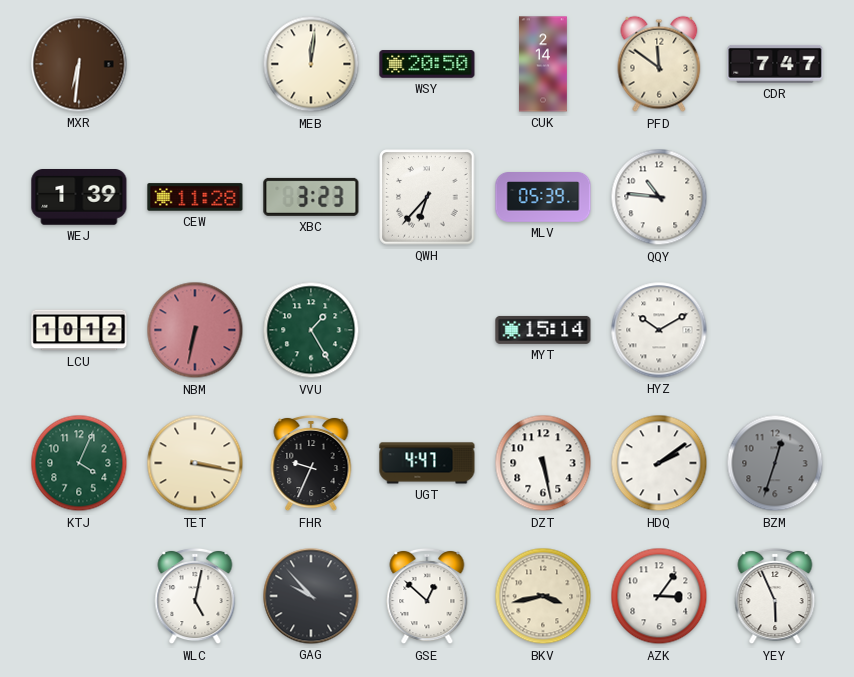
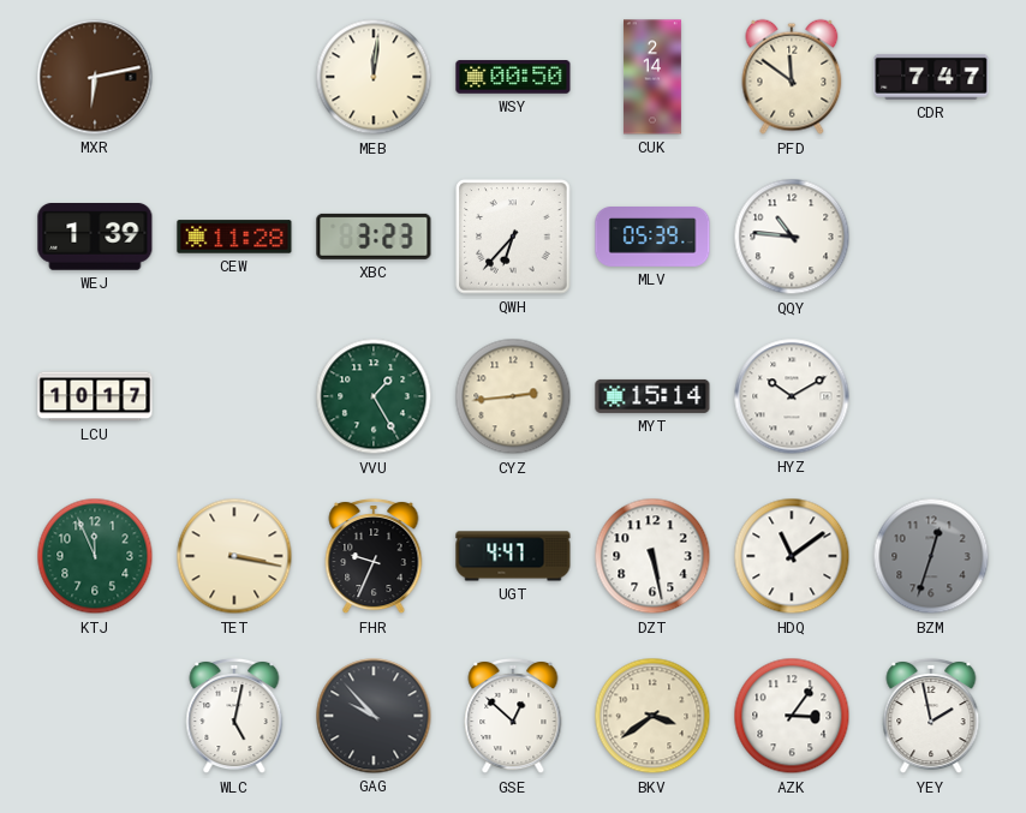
MXR: 6:31 -> 6:13 (95, 77)
WSY: 20:50 -> 00:50 (513, 77)
LCU: 10:12 -> 10:17 (95, 396)
NBM: 6:32 -> none (195, 330)
CYZ: none -> 2:44 (513, 396)
KTJ: 4:04 -> 11:56 (95, 556)
HDQ: 2:09 -> 11:09 (792, 556)
BKV: 3:43 -> 3:39 (652, 716)
YEY: 5:56 -> 1:58 (931, 716)
